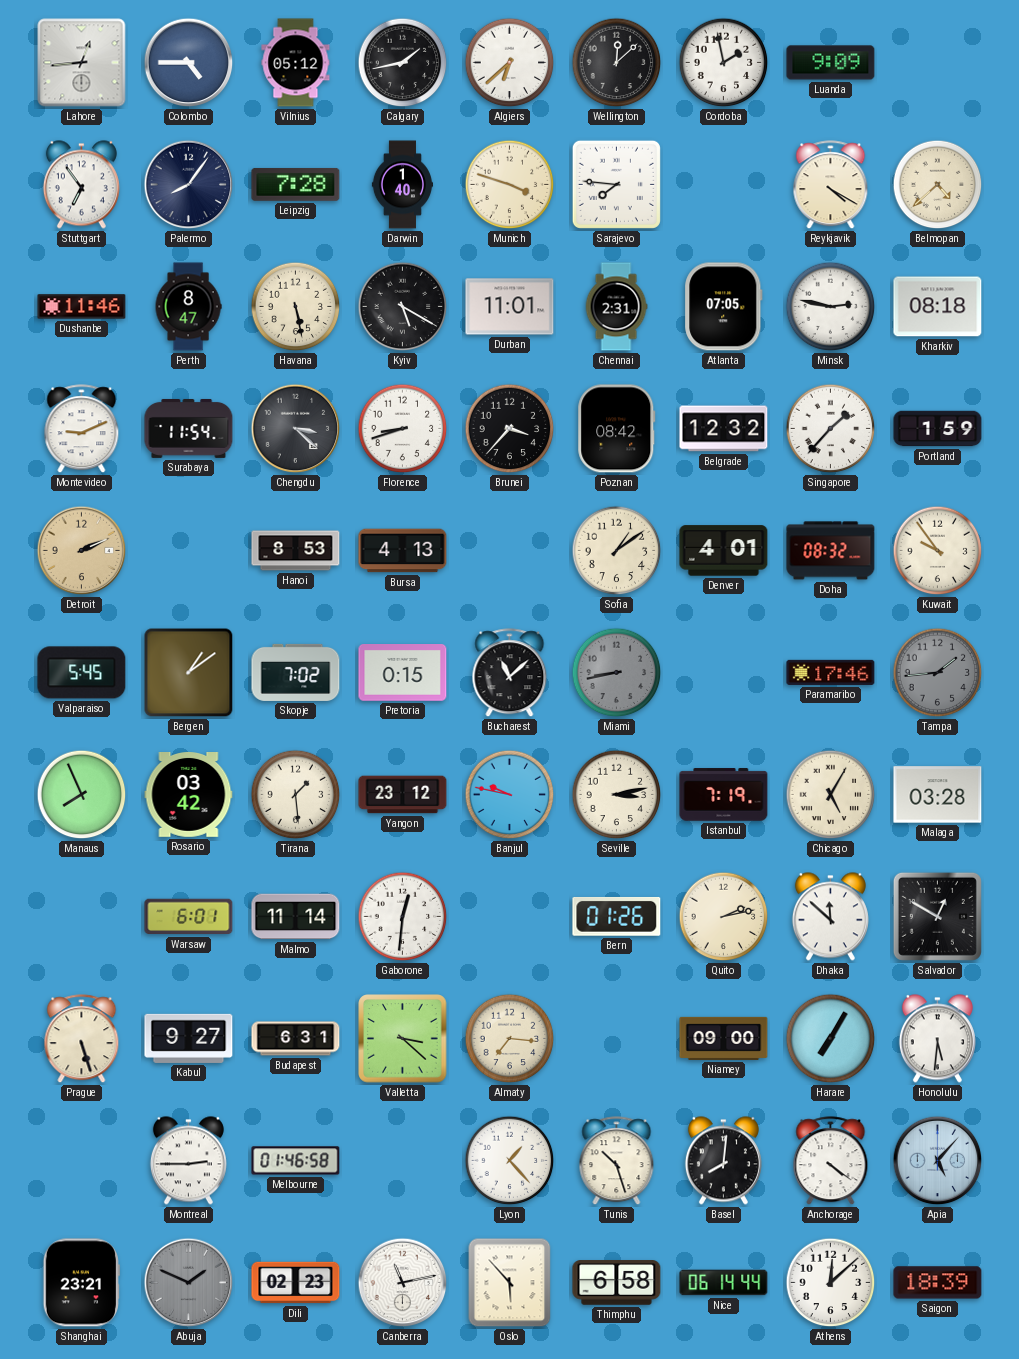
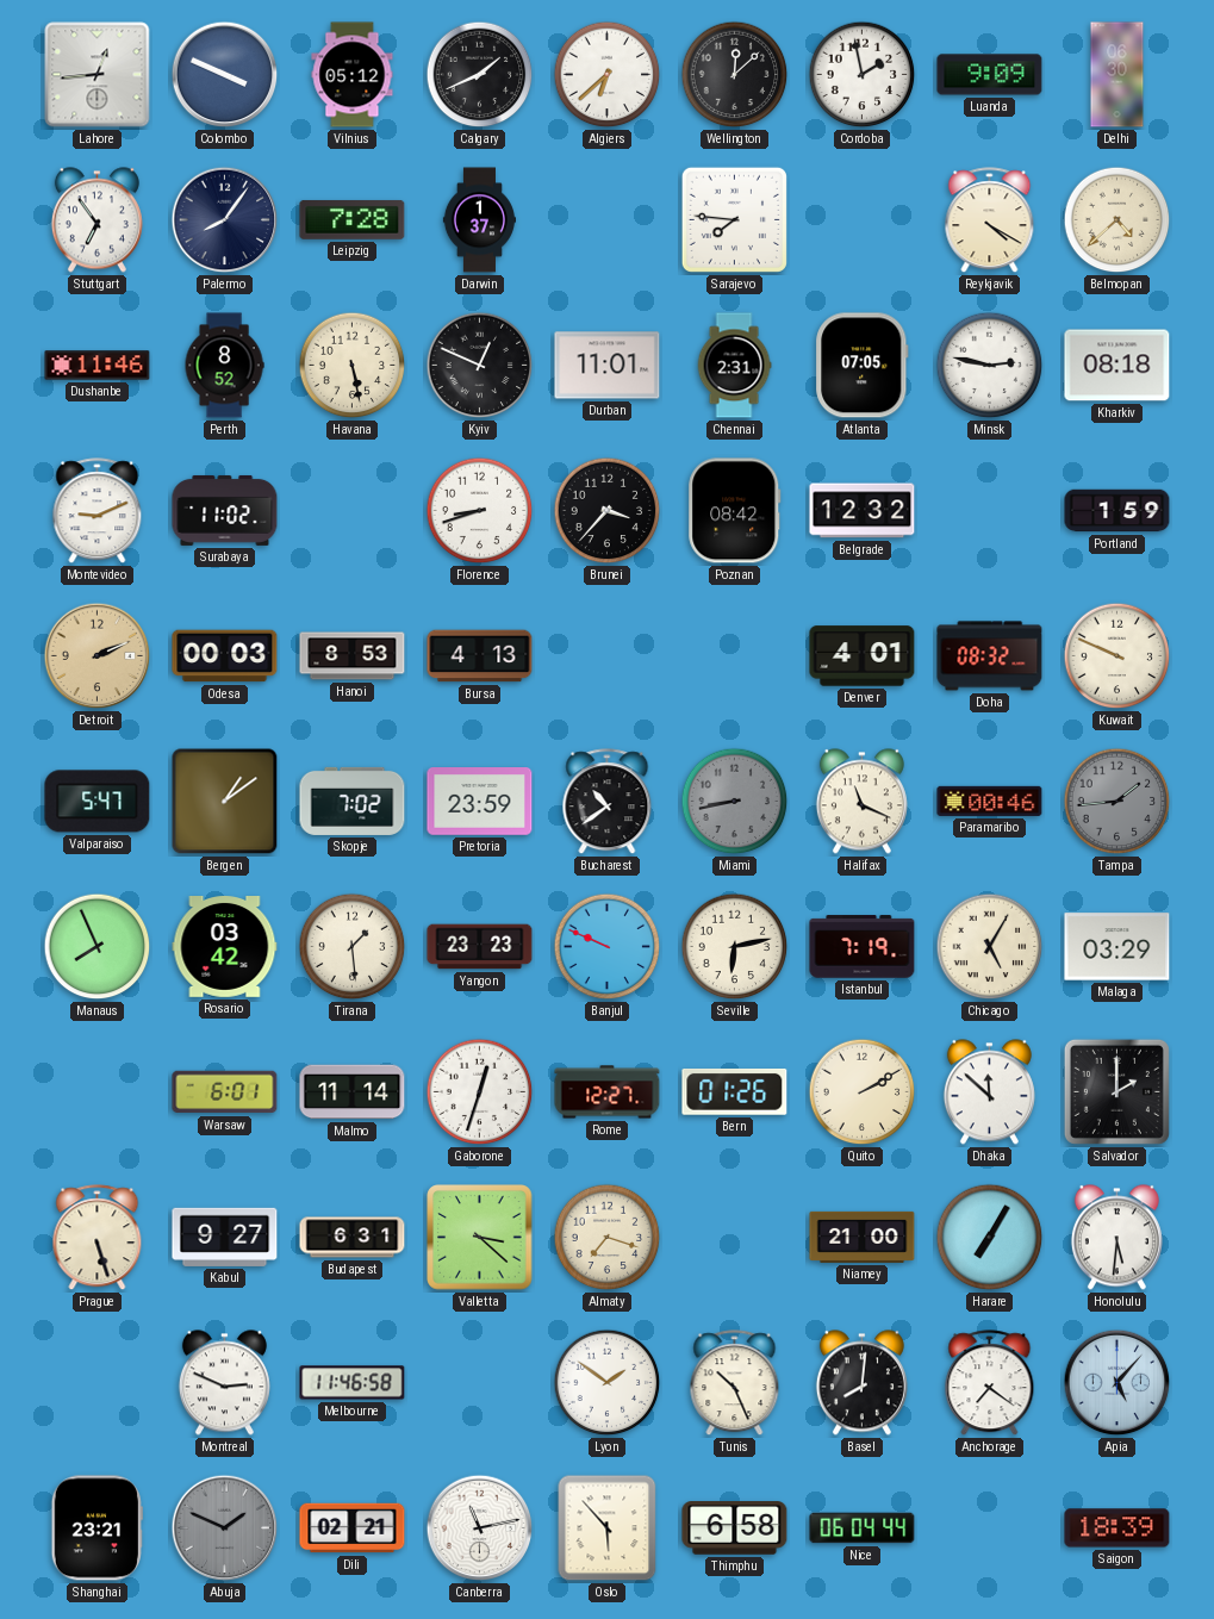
Colombo: 4:45 -> 3:49 (225, 75)
Calgary: 1:43 -> 1:41 (480, 75)
Delhi: none -> 06:30 (1117, 75)
Darwin: 1:40 -> 1:37 (479, 220)
Munich: 3:48 -> none (510, 185)
Perth: 8:47 -> 8:52 (224, 366)
Kyiv: 5:20 -> 12:49 (480, 366)
Surabaya: 11:54 -> 11:02 (225, 510)
Chengdu: 3:22 -> none (296, 429)
Singapore: 1:37 -> none (831, 429)
Odesa: none -> 00:03 (225, 656)
Sofia: 1:09 -> none (617, 551)
Kuwait: 9:54 -> 9:49 (1117, 656)
Valparaiso: 5:45 -> 5:47 (98, 802)
Pretoria: 0:15 -> 23:59 (480, 802)
Bucharest: 11:08 -> 10:39 (608, 802)
Halifax: none -> 11:19 (861, 802)
Paramaribo: 17:46 -> 00:46 (990, 801)
Yangon: 23:12 -> 23:23 (480, 947)
Banjul: 9:47 -> 9:49 (608, 947)
Seville: 3:13 -> 6:13 (735, 947)
Malaga: 03:28 -> 03:29 (1117, 947)
Gaborone: 12:31 -> 12:33 (480, 1092)
Rome: none -> 12:27 (608, 1092)
Quito: 2:13 -> 2:10 (863, 1092)
Salvador: 12:50 -> 2:00 (1116, 1091)
Almaty: 7:16 -> 7:18 (608, 1238)
Niamey: 09:00 -> 21:00 (863, 1237)
Montreal: 2:45 -> 2:49 (224, 1383)
Melbourne: 01:46 -> 11:46 (353, 1383)
Lyon: 1:23 -> 1:51 (608, 1383)
Tunis: 10:27 -> 10:26 (735, 1383)
Anchorage: 4:21 -> 7:21 (990, 1383)
Dili: 02:23 -> 02:21 (353, 1528)
Nice: 06:14 -> 06:04 (863, 1528)
Athens: 12:08 -> none (831, 1283)
